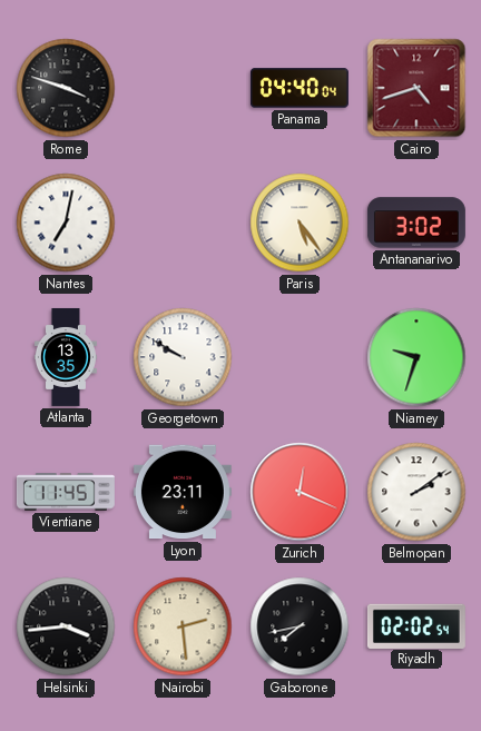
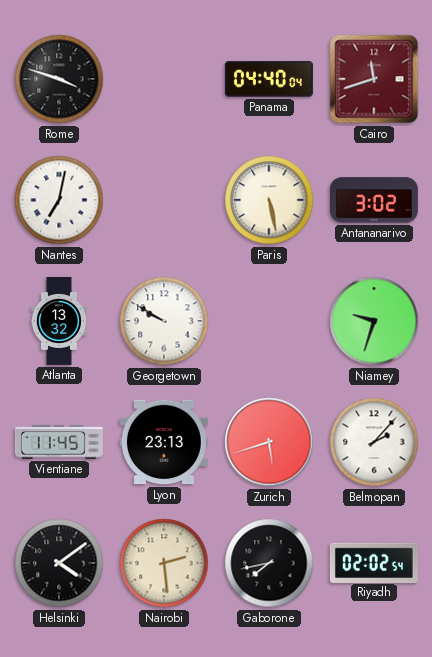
Cairo: 4:42 -> 11:42 (374, 79)
Paris: 5:24 -> 5:28 (269, 200)
Atlanta: 13:35 -> 13:32 (59, 321)
Lyon: 23:11 -> 23:13 (164, 442)
Zurich: 12:19 -> 5:42 (269, 442)
Belmopan: 2:09 -> 2:07 (374, 442)
Helsinki: 3:44 -> 4:09 (59, 563)
